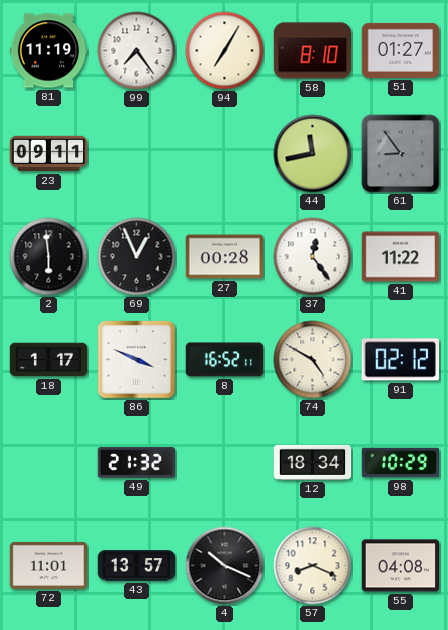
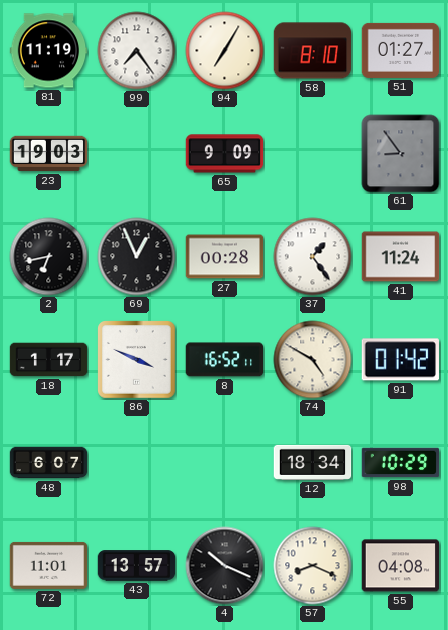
23: 09:11 -> 19:03 (49, 154)
65: none -> 9:09 (225, 154)
44: 11:43 -> none (313, 154)
2: 5:59 -> 6:43 (49, 257)
37: 12:24 -> 1:24 (313, 257)
41: 11:22 -> 11:24 (401, 257)
91: 02:12 -> 01:42 (400, 360)
48: none -> 6:07 (49, 463)
49: 21:32 -> none (137, 463)
